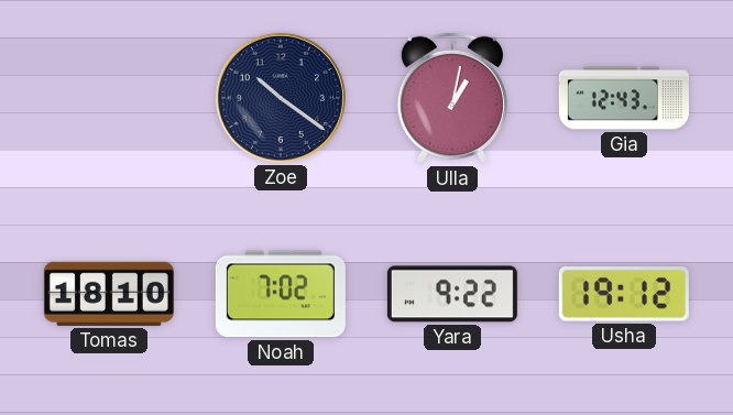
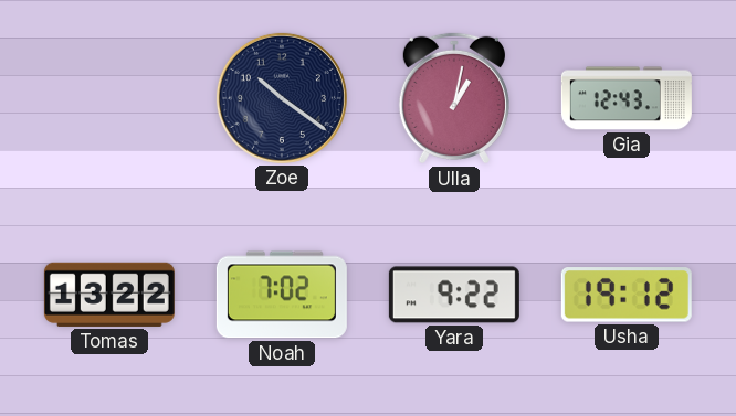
Tomas: 18:10 -> 13:22 (109, 295)
